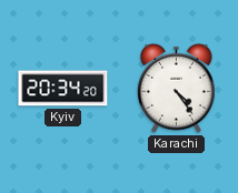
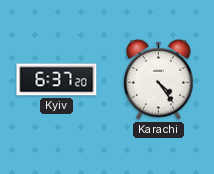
Kyiv: 20:34 -> 6:37 (57, 80)
